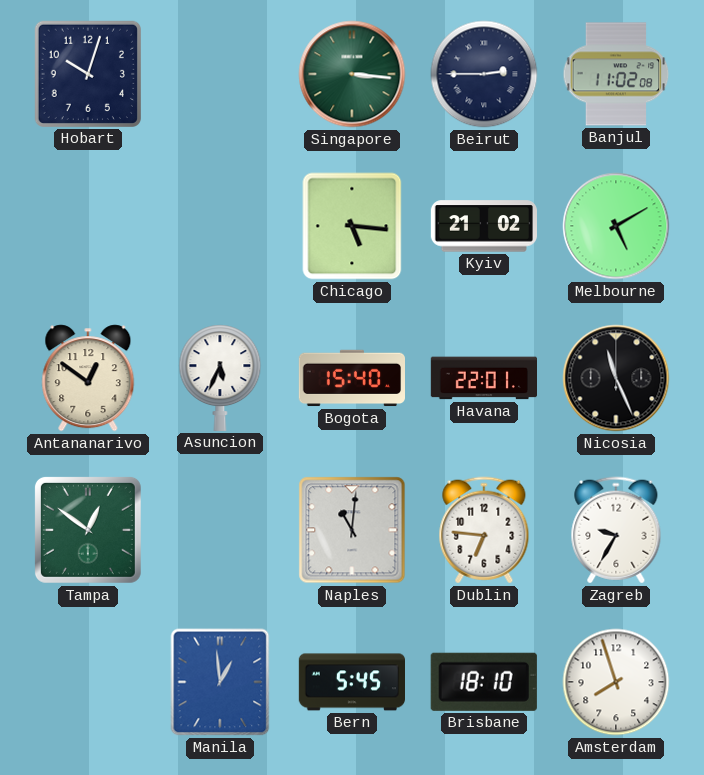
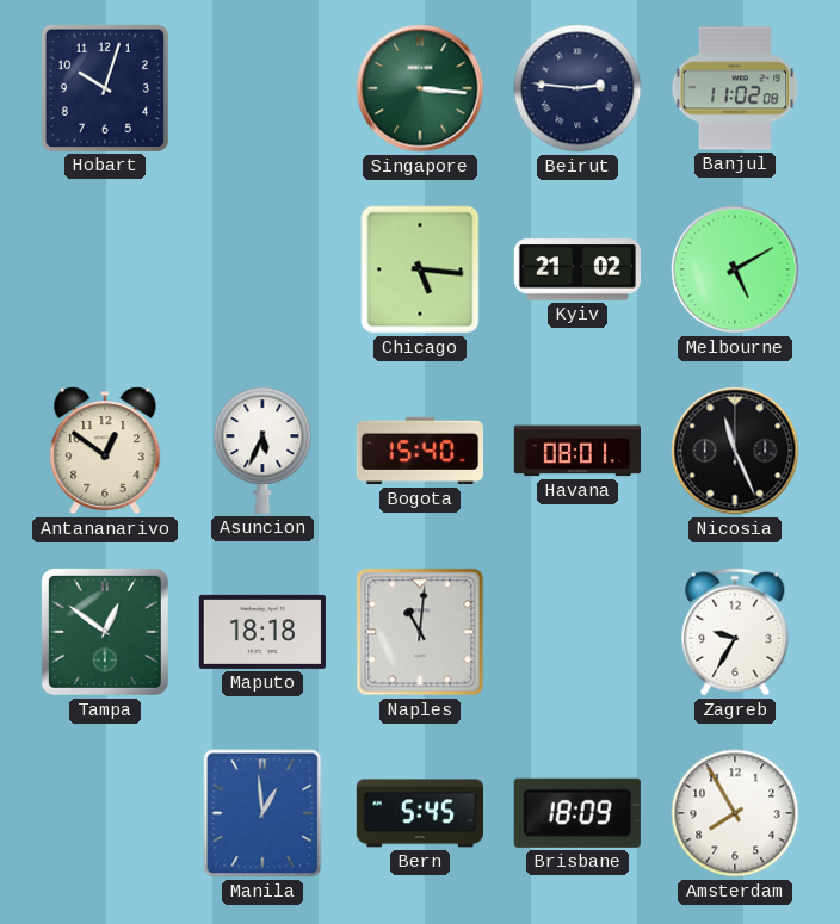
Beirut: 2:45 -> 2:46 (577, 88)
Havana: 22:01 -> 08:01 (576, 451)
Maputo: none -> 18:18 (262, 632)
Dublin: 6:46 -> none (484, 530)
Brisbane: 18:10 -> 18:09 (577, 813)
Amsterdam: 7:57 -> 7:55 (735, 813)
